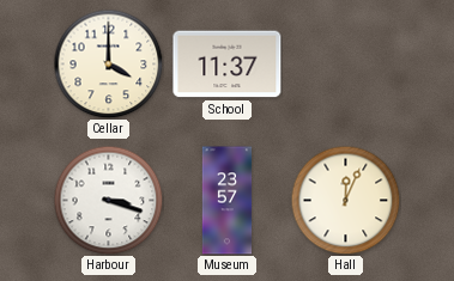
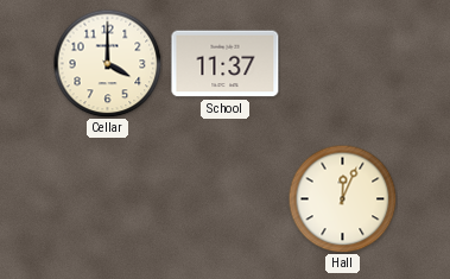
Harbour: 3:18 -> none (108, 200)
Museum: 23:57 -> none (228, 201)
